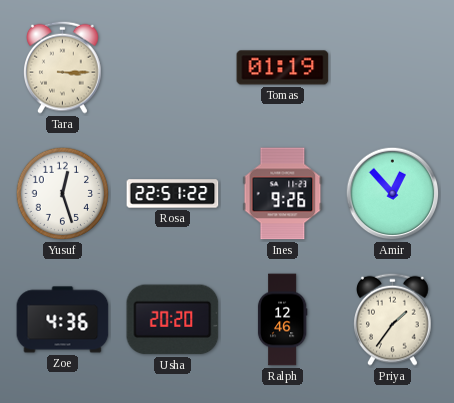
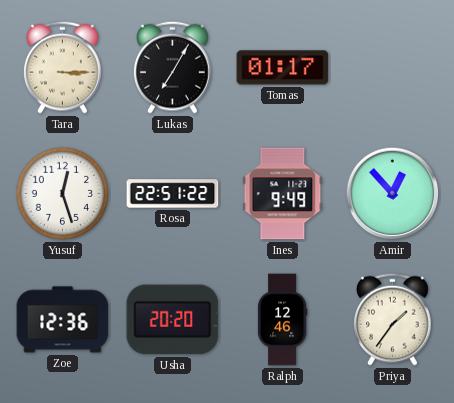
Lukas: none -> 7:05 (173, 67)
Tomas: 01:19 -> 01:17 (283, 68)
Ines: 9:26 -> 9:49 (283, 194)
Zoe: 4:36 -> 12:36 (63, 320)
